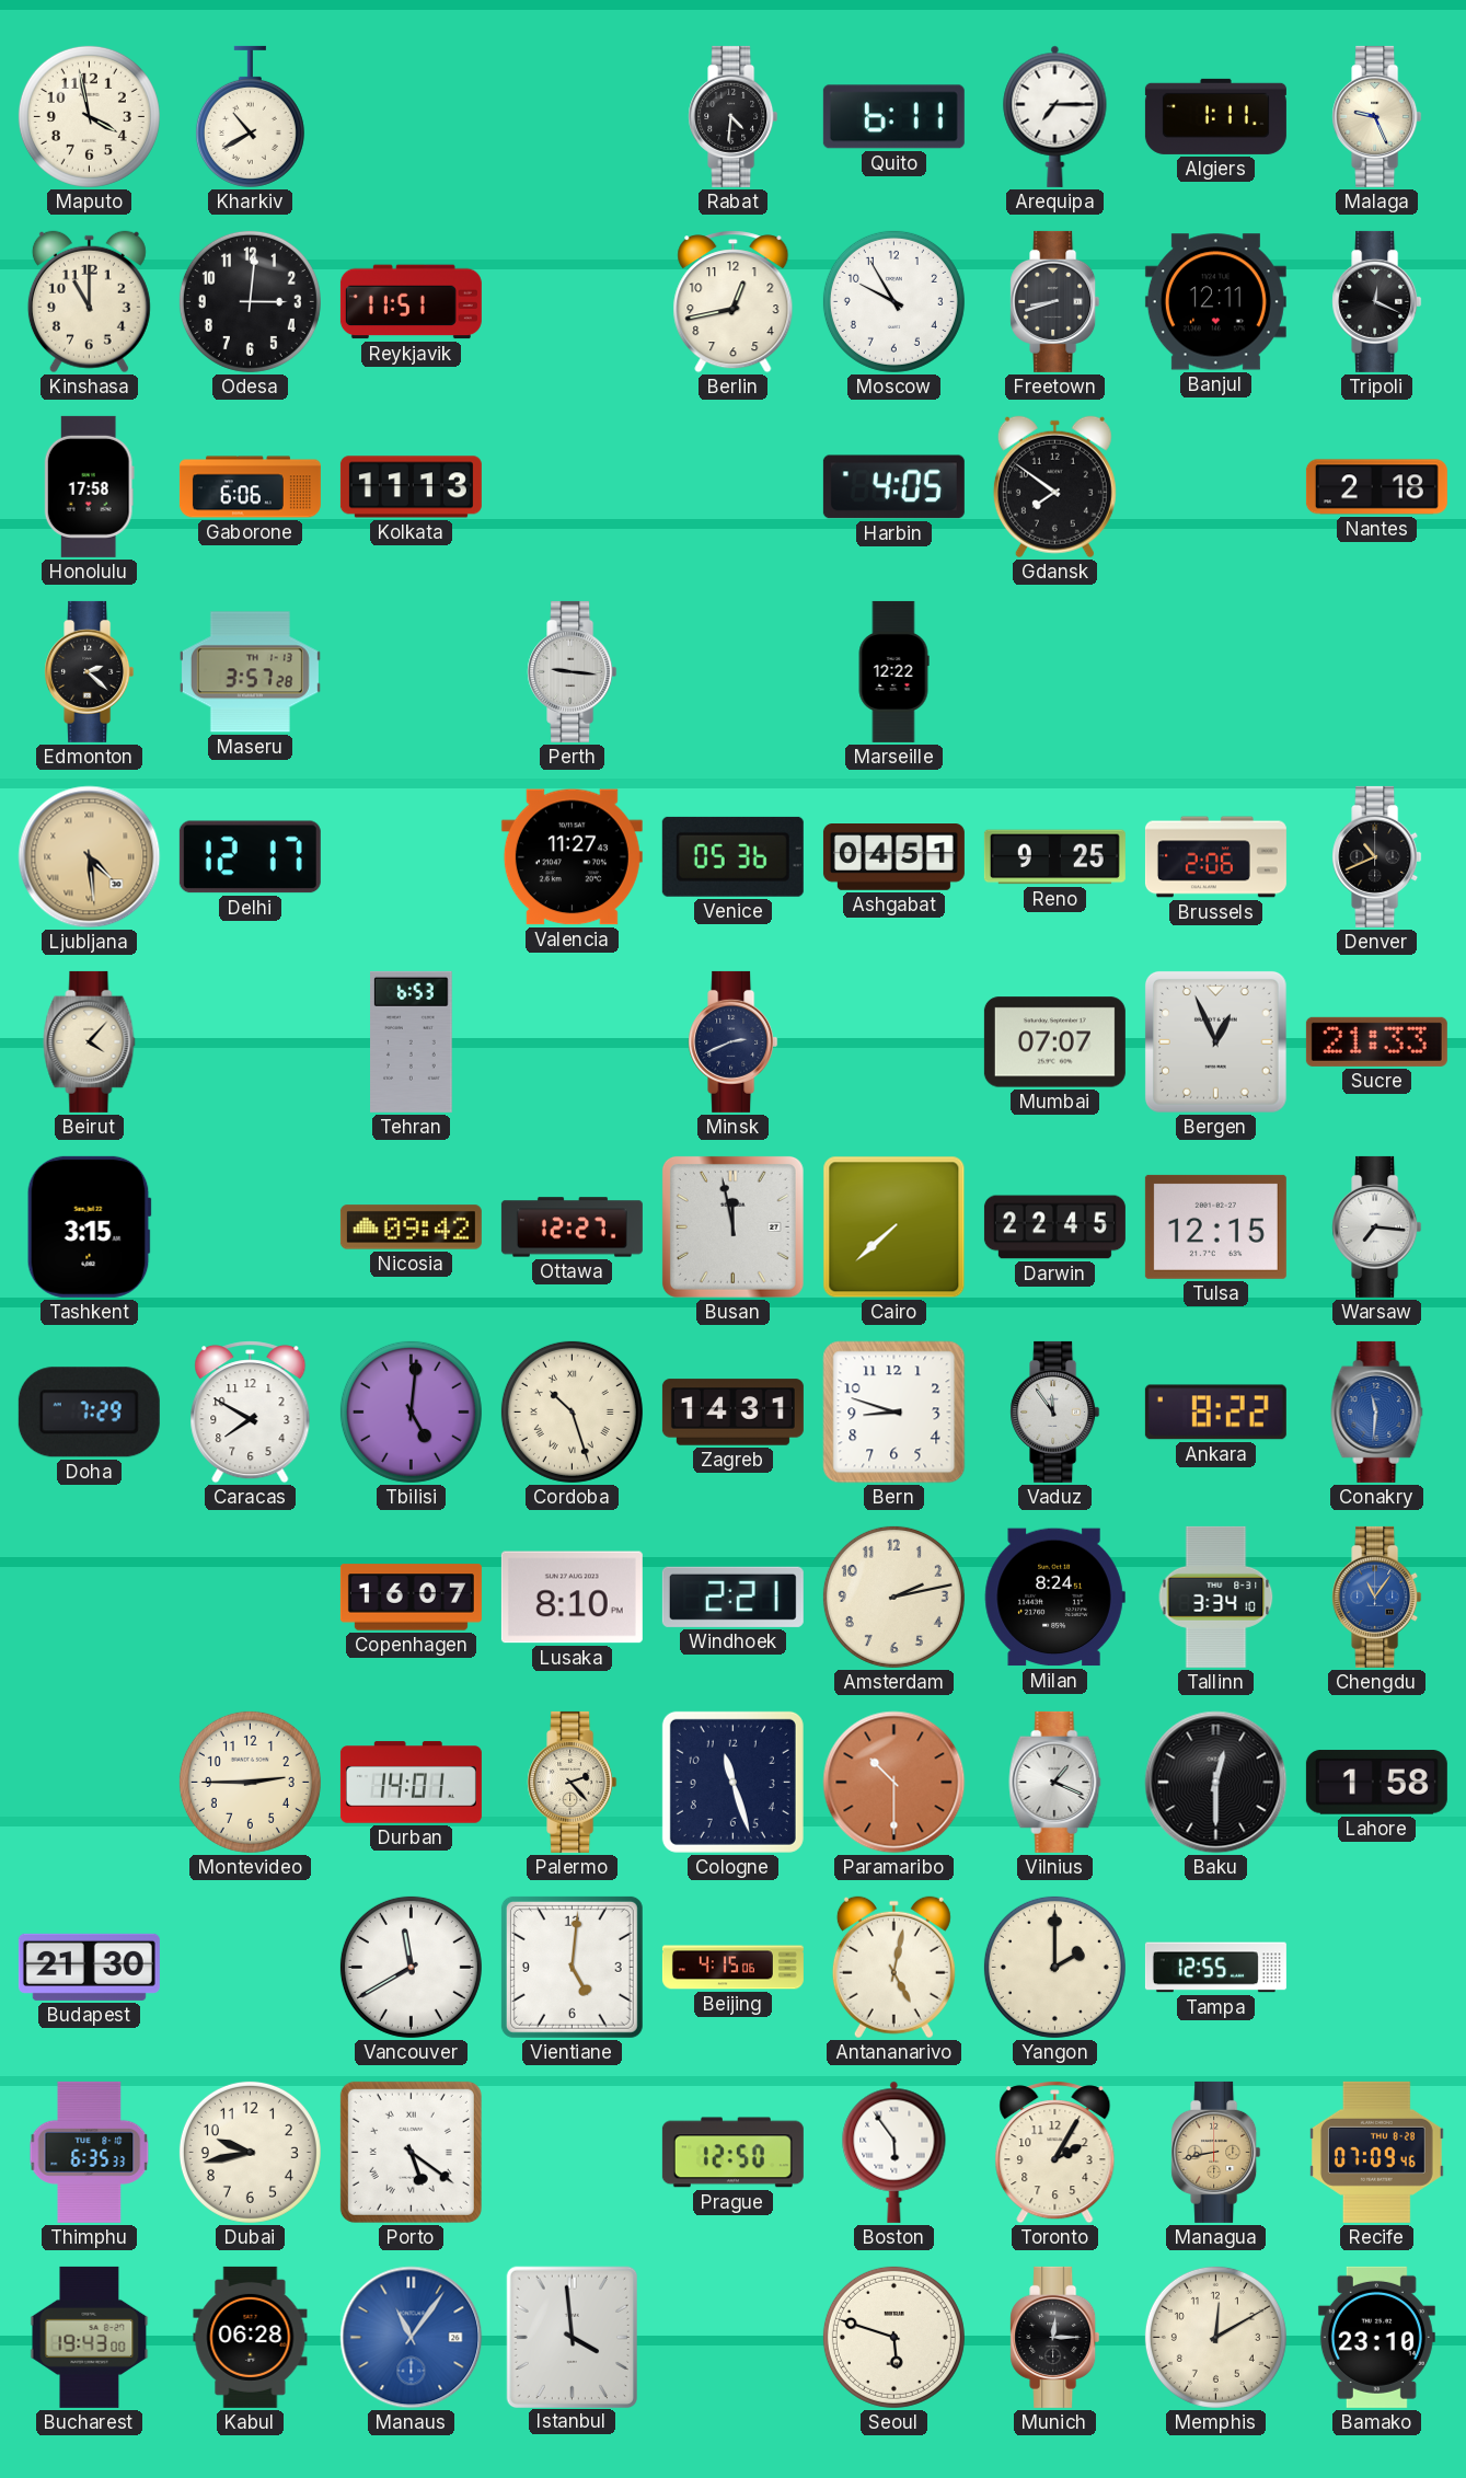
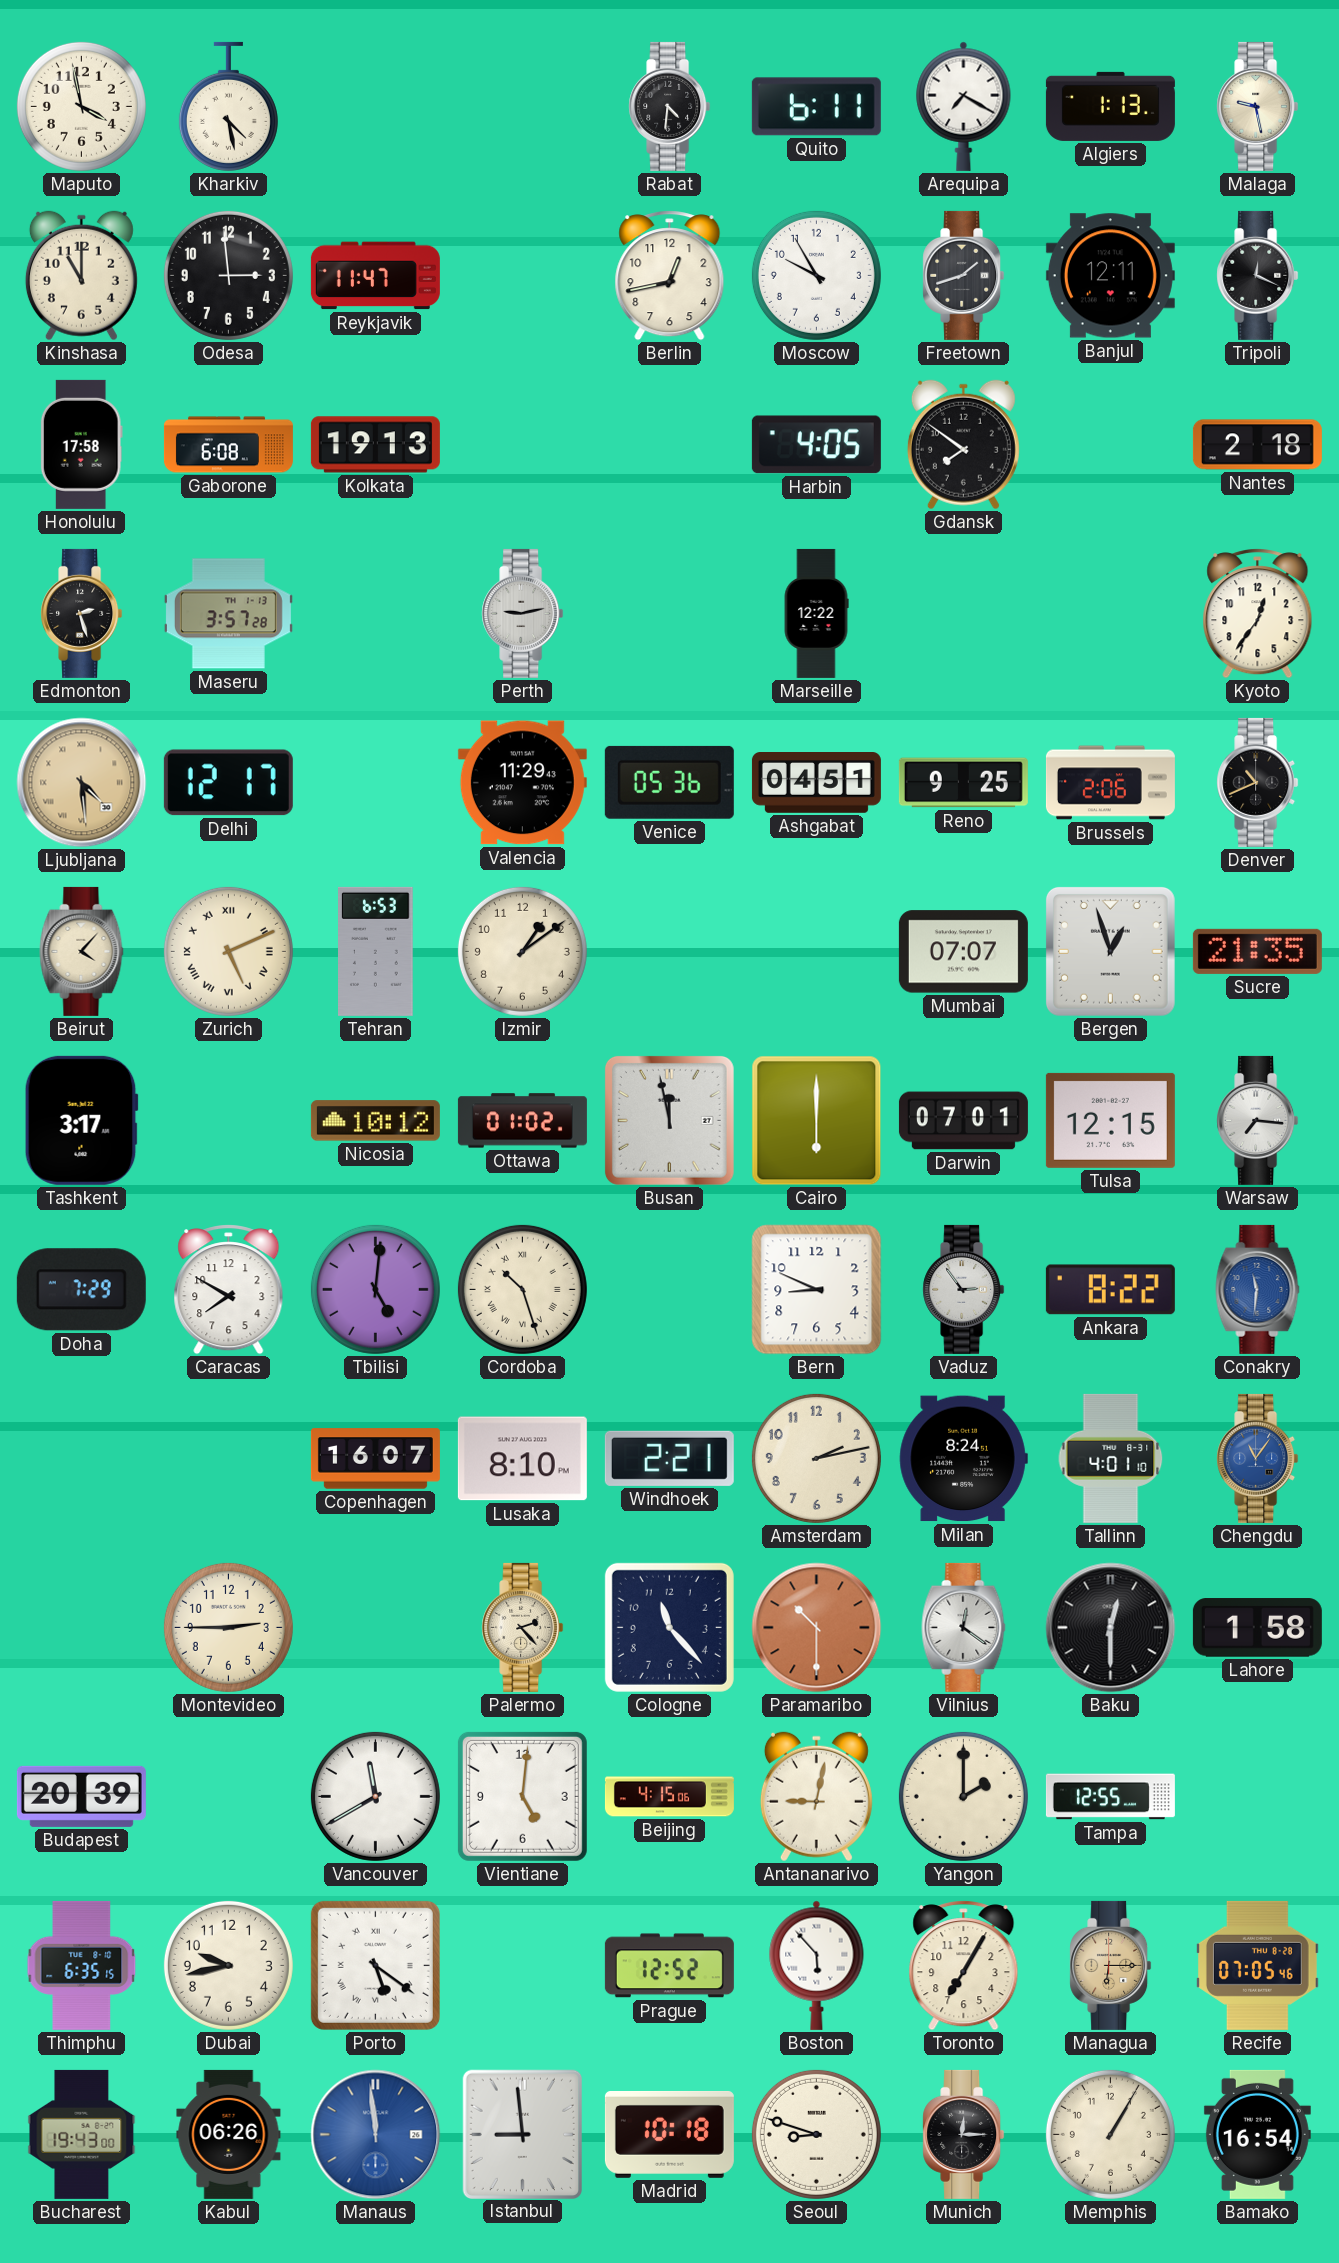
Kharkiv: 10:40 -> 4:28 (228, 106)
Arequipa: 7:15 -> 7:20 (964, 106)
Algiers: 1:11 -> 1:13 (1110, 106)
Malaga: 9:26 -> 9:28 (1258, 106)
Odesa: 3:01 -> 2:59 (228, 275)
Reykjavik: 11:51 -> 11:47 (375, 276)
Freetown: 8:42 -> 1:42 (964, 275)
Gaborone: 6:06 -> 6:08 (228, 445)
Kolkata: 11:13 -> 19:13 (375, 445)
Edmonton: 2:22 -> 2:27 (82, 613)
Perth: 9:16 -> 9:13 (523, 613)
Kyoto: none -> 12:36 (1258, 614)
Valencia: 11:27 -> 11:29 (522, 783)
Zurich: none -> 5:11 (228, 951)
Izmir: none -> 1:09 (522, 951)
Minsk: 2:41 -> none (734, 1041)
Bergen: 12:56 -> 12:57 (1110, 951)
Sucre: 21:33 -> 21:35 (1257, 951)
Tashkent: 3:15 -> 3:17 (81, 1120)
Nicosia: 09:42 -> 10:12 (375, 1121)
Ottawa: 12:27 -> 01:02 (522, 1121)
Cairo: 7:38 -> 6:00 (817, 1121)
Darwin: 22:45 -> 07:01 (963, 1121)
Zagreb: 14:31 -> none (732, 1413)
Bern: 8:48 -> 8:49 (817, 1290)
Vaduz: 11:54 -> 2:54 (964, 1289)
Tallinn: 3:34 -> 4:01 (1111, 1458)
Durban: 14:01 -> none (411, 1783)
Cologne: 11:27 -> 11:23 (669, 1627)
Vilnius: 1:19 -> 12:21 (964, 1627)
Budapest: 21:30 -> 20:39 (81, 1796)
Antananarivo: 5:02 -> 9:02 (816, 1797)
Thimphu: 6:35:33 -> 6:35:15 (82, 1965)
Prague: 12:50 -> 12:52 (669, 1966)
Boston: 5:54 -> 5:53 (817, 1965)
Toronto: 2:05 -> 7:05 (964, 1966)
Managua: 8:43 -> 6:15 (1111, 1965)
Recife: 07:09 -> 07:05 (1257, 1965)
Kabul: 06:28 -> 06:26 (229, 2134)
Manaus: 11:06 -> 11:59 (376, 2135)
Istanbul: 3:59 -> 8:59 (522, 2134)
Madrid: none -> 10:18 (669, 2134)
Seoul: 5:48 -> 8:48 (816, 2134)
Memphis: 12:10 -> 1:05 (1110, 2134)
Bamako: 23:10 -> 16:54 (1257, 2134)
